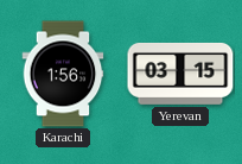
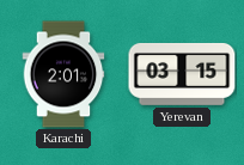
Karachi: 1:56 -> 2:01 (63, 74)
